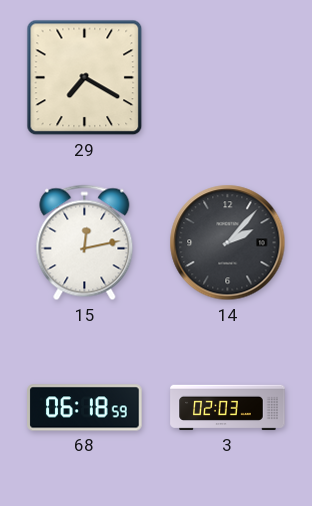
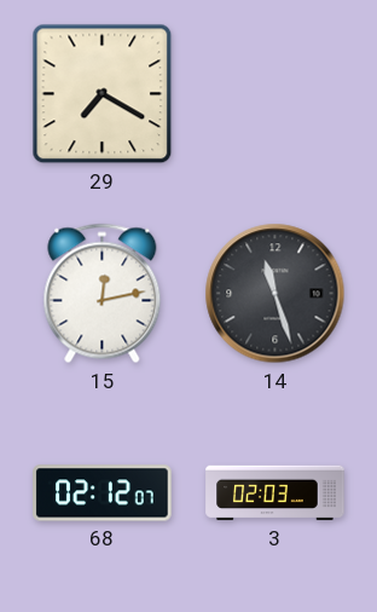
14: 2:07 -> 11:27 (275, 294)
68: 06:18 -> 02:12 (103, 493)
